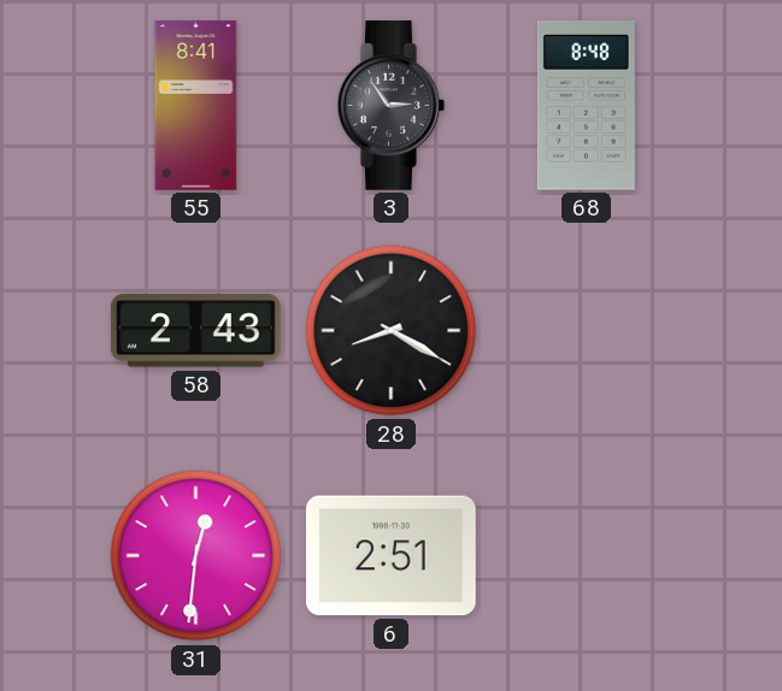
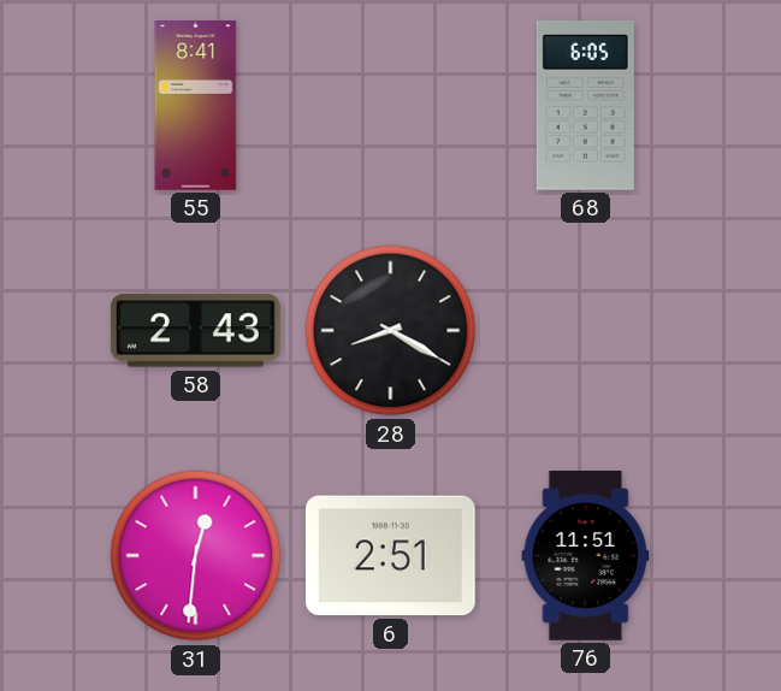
3: 2:54 -> none (392, 106)
68: 8:48 -> 6:05 (585, 105)
76: none -> 11:51 (586, 556)
